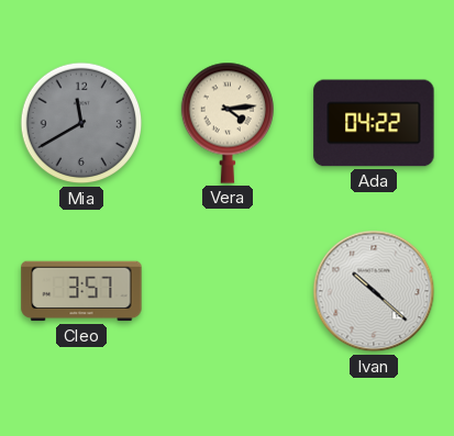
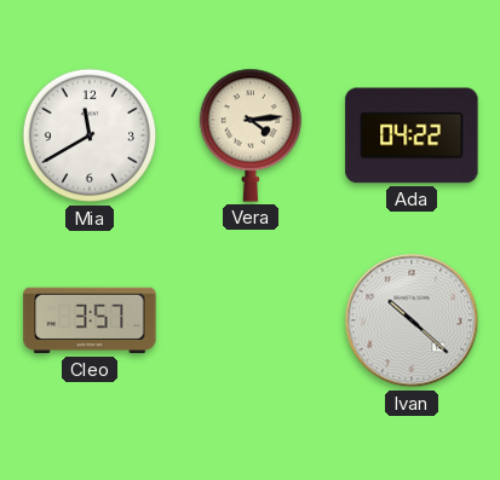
Mia dial: grey -> white (90, 135)
